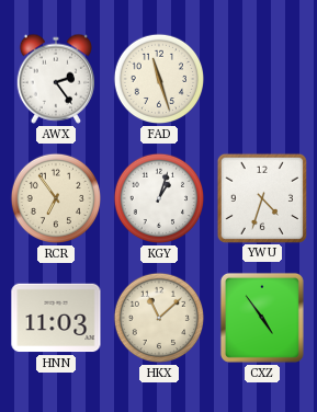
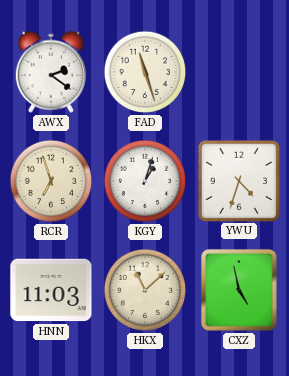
AWX: 2:24 -> 2:21 (50, 72)
RCR: 6:54 -> 6:57 (51, 181)
CXZ: 4:54 -> 4:58 (239, 290)
